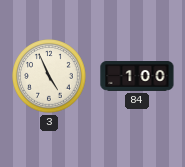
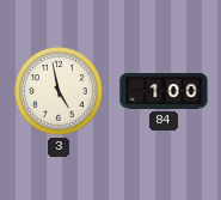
3: 4:56 -> 4:58 (59, 91)
